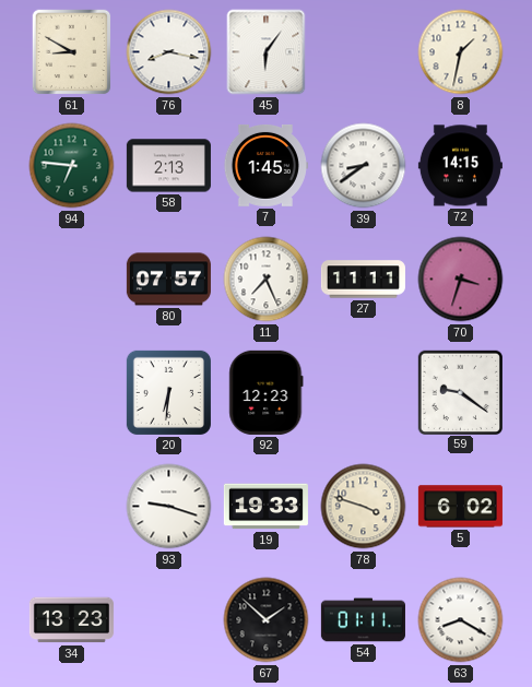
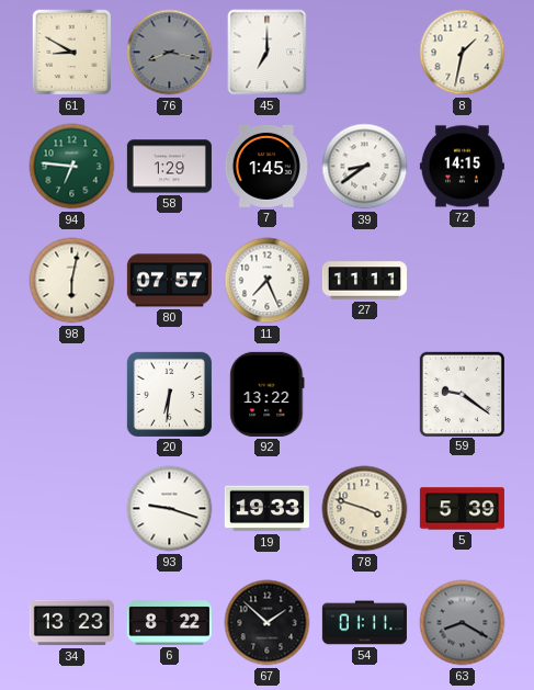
76 dial: white -> grey (170, 53)
45: 6:06 -> 7:00 (268, 53)
58: 2:13 -> 1:29 (169, 167)
98: none -> 6:02 (72, 281)
70: 3:33 -> none (461, 280)
92: 12:23 -> 13:22 (268, 394)
5: 6:02 -> 5:39 (462, 509)
6: none -> 8:22 (169, 623)
63 dial: white -> grey (463, 623)
